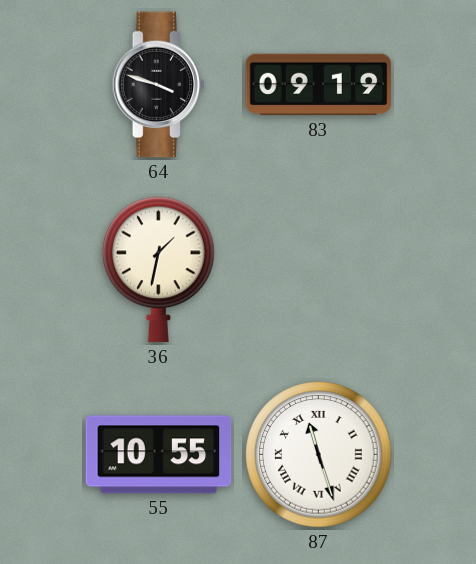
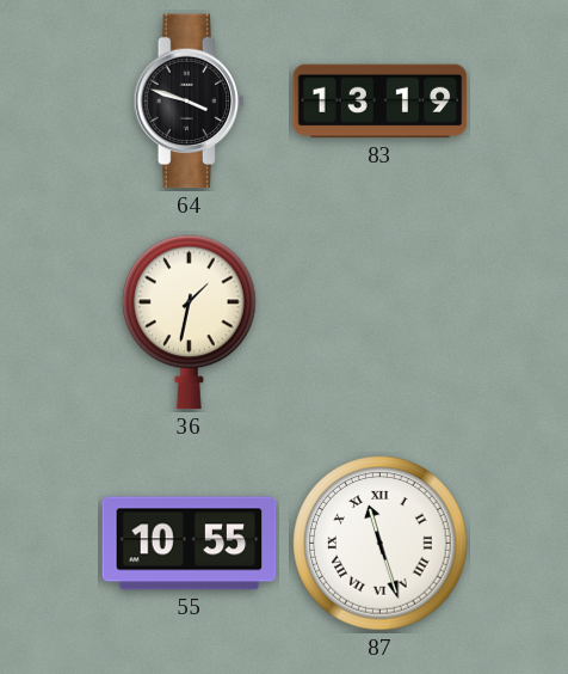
83: 09:19 -> 13:19 (381, 102)
